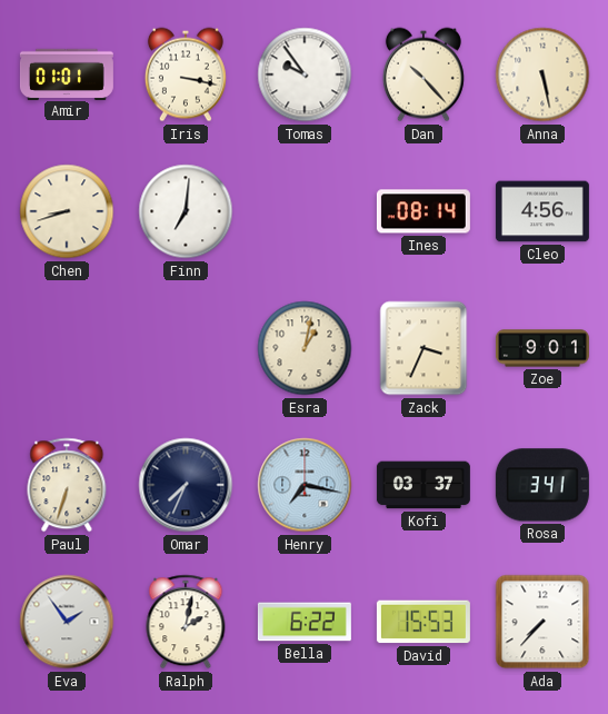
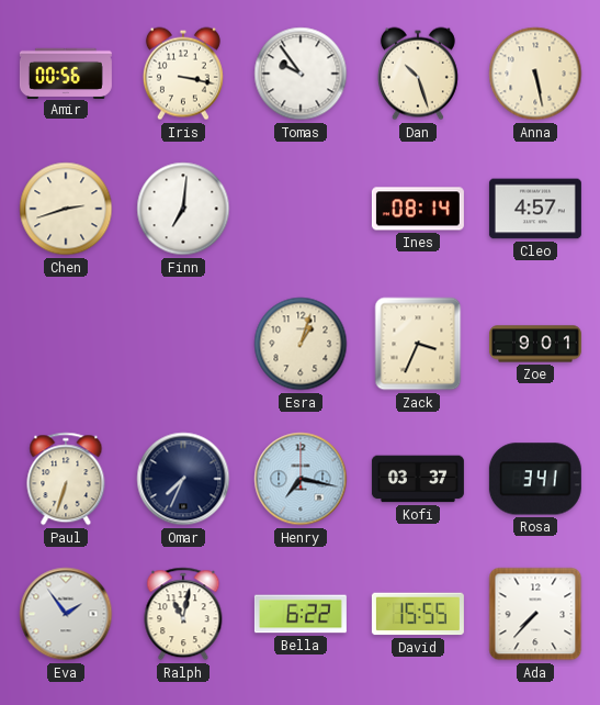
Amir: 01:01 -> 00:56 (66, 72)
Dan: 10:23 -> 10:27 (418, 74)
Chen: 8:42 -> 2:42 (66, 209)
Cleo: 4:56 -> 4:57 (535, 209)
Esra: 1:02 -> 1:03 (301, 344)
Ralph: 2:02 -> 11:02 (183, 614)
David: 15:53 -> 15:55 (418, 614)
